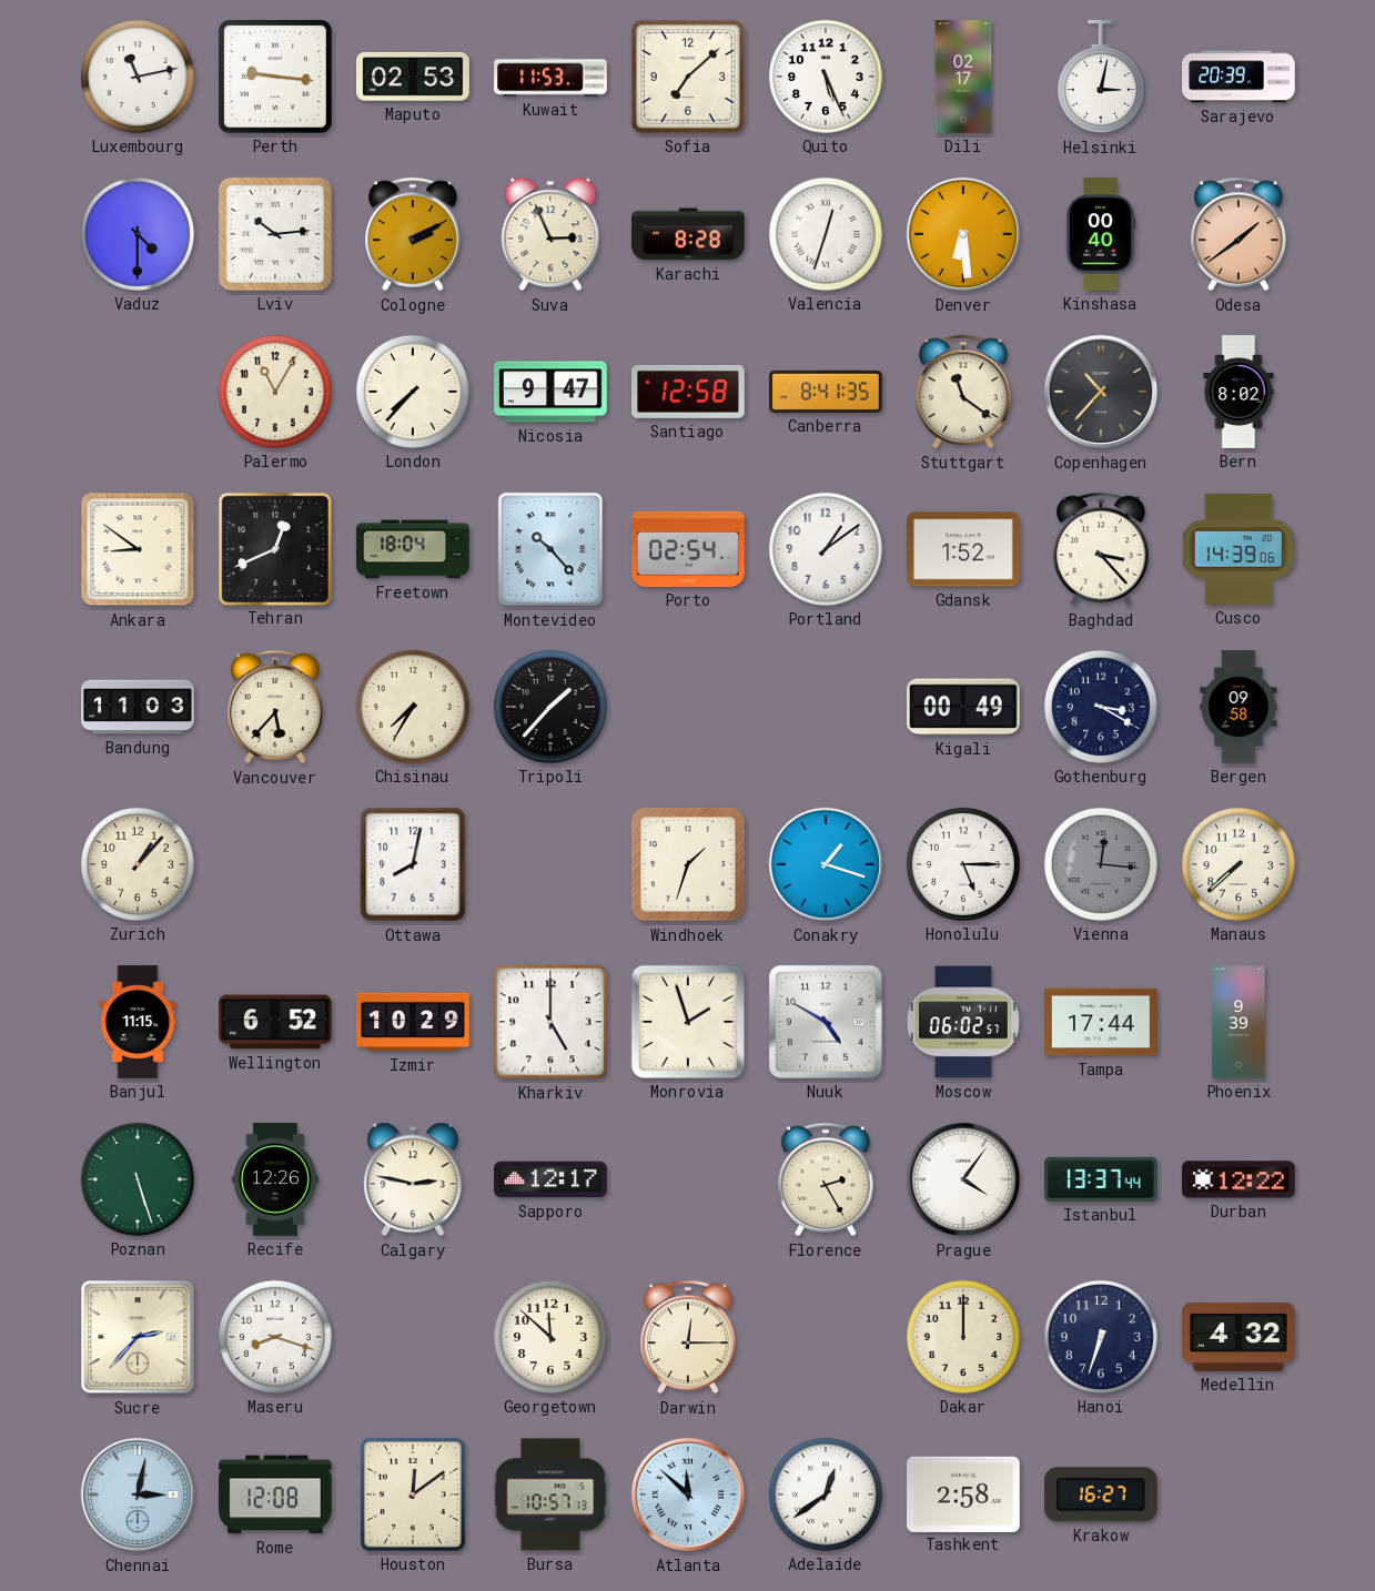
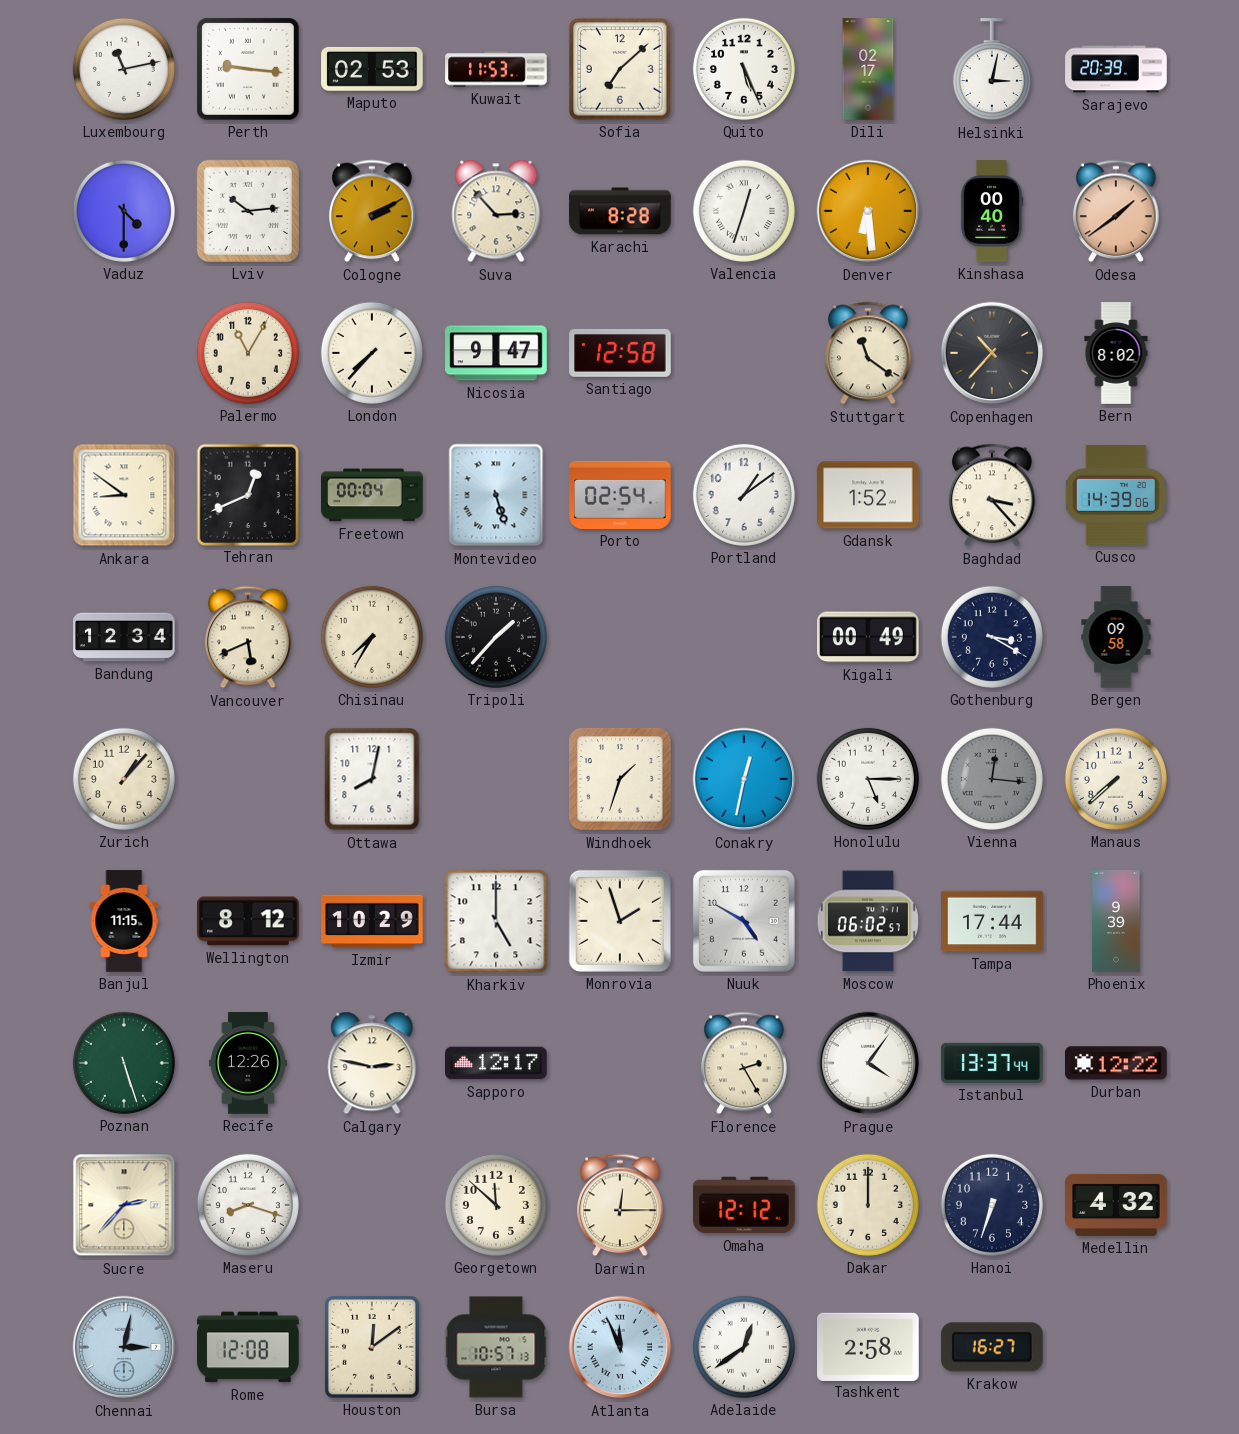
Suva: 2:56 -> 2:53 (496, 211)
Canberra: 8:41 -> none (826, 392)
Freetown: 18:04 -> 00:04 (372, 495)
Montevideo: 10:23 -> 5:27 (496, 495)
Bandung: 11:03 -> 12:34 (124, 637)
Vancouver: 5:37 -> 5:41 (248, 637)
Conakry: 1:18 -> 12:32 (744, 779)
Wellington: 6:52 -> 8:12 (248, 921)
Omaha: none -> 12:12 (744, 1205)
Atlanta: 11:52 -> 11:56 (620, 1347)
